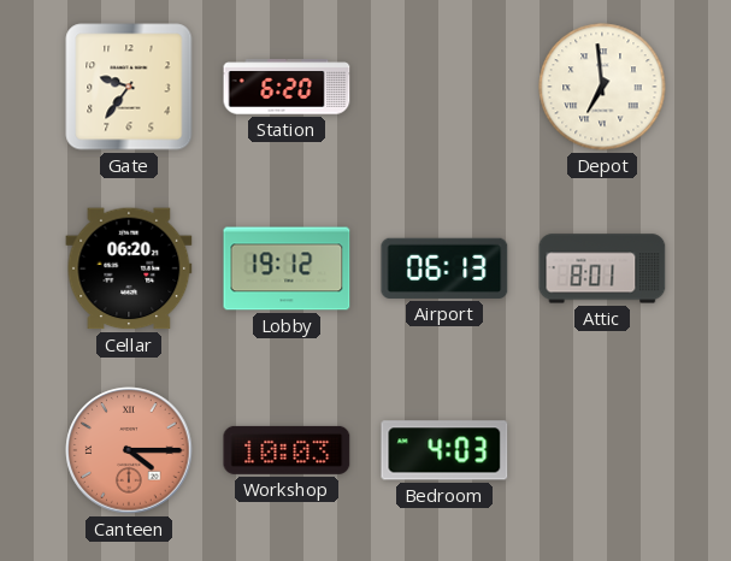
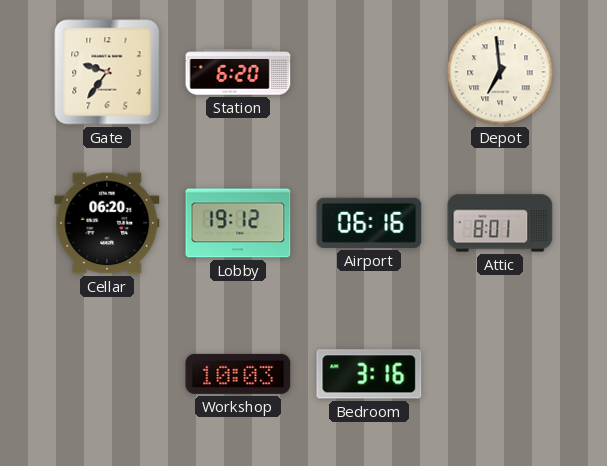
Airport: 06:13 -> 06:16 (369, 223)
Canteen: 4:15 -> none (129, 450)
Bedroom: 4:03 -> 3:16 (369, 374)
